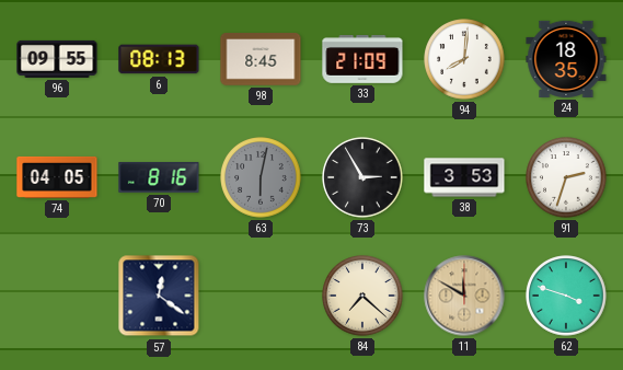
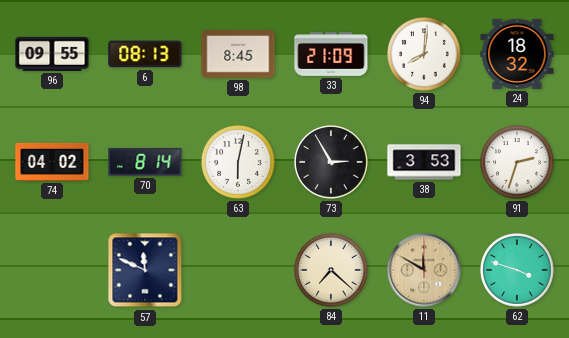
24: 18:35 -> 18:32 (517, 54)
74: 04:05 -> 04:02 (52, 162)
70: 8:16 -> 8:14 (145, 162)
63 dial: grey -> white (238, 162)
57: 12:21 -> 11:49 (145, 270)
